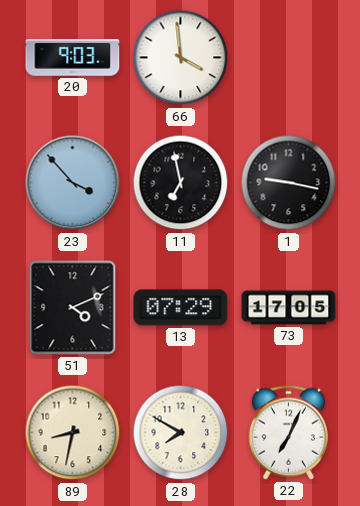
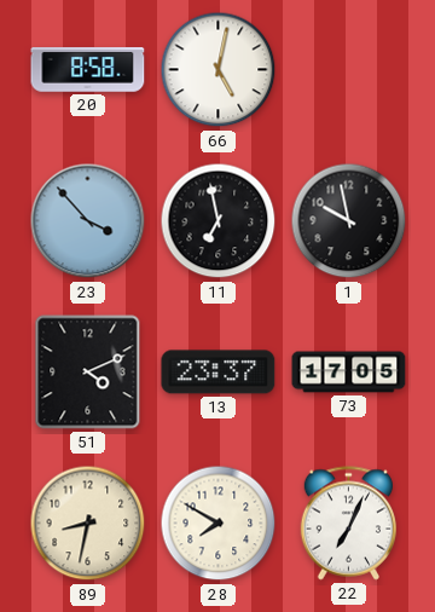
20: 9:03 -> 8:58 (88, 70)
66: 3:59 -> 5:02 (219, 70)
1: 9:17 -> 9:58 (349, 221)
13: 07:29 -> 23:37 (219, 373)
